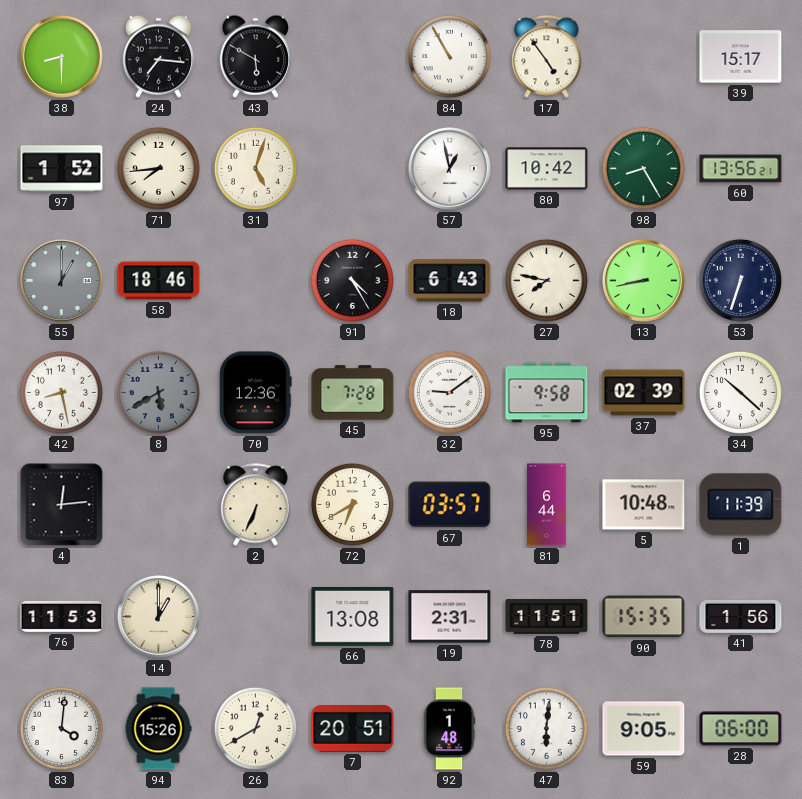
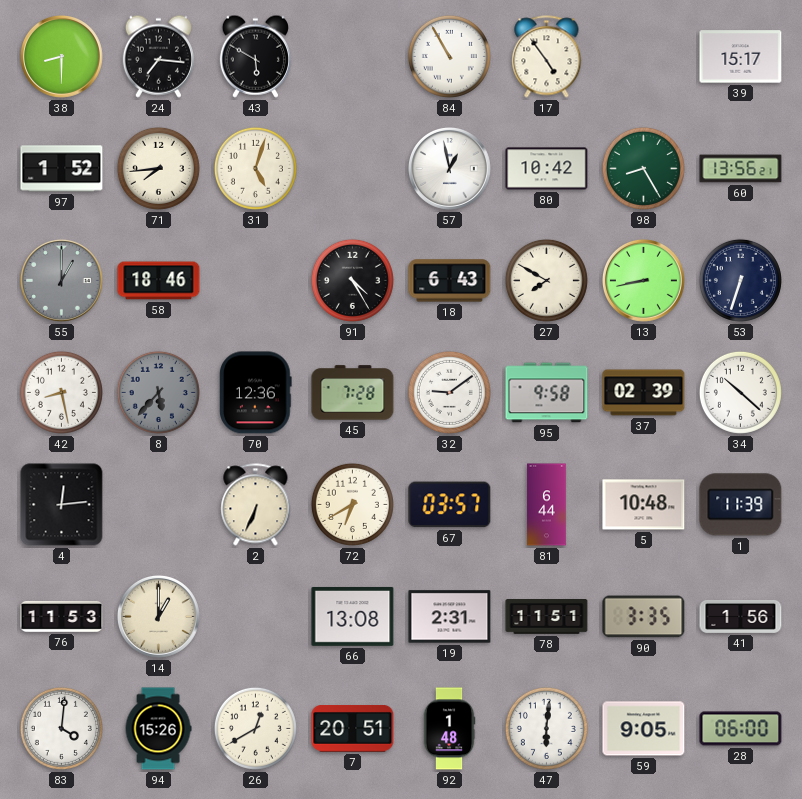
27: 7:47 -> 7:50 (546, 280)
8: 5:40 -> 5:37 (158, 392)
90: 15:35 -> 3:35 (644, 617)
